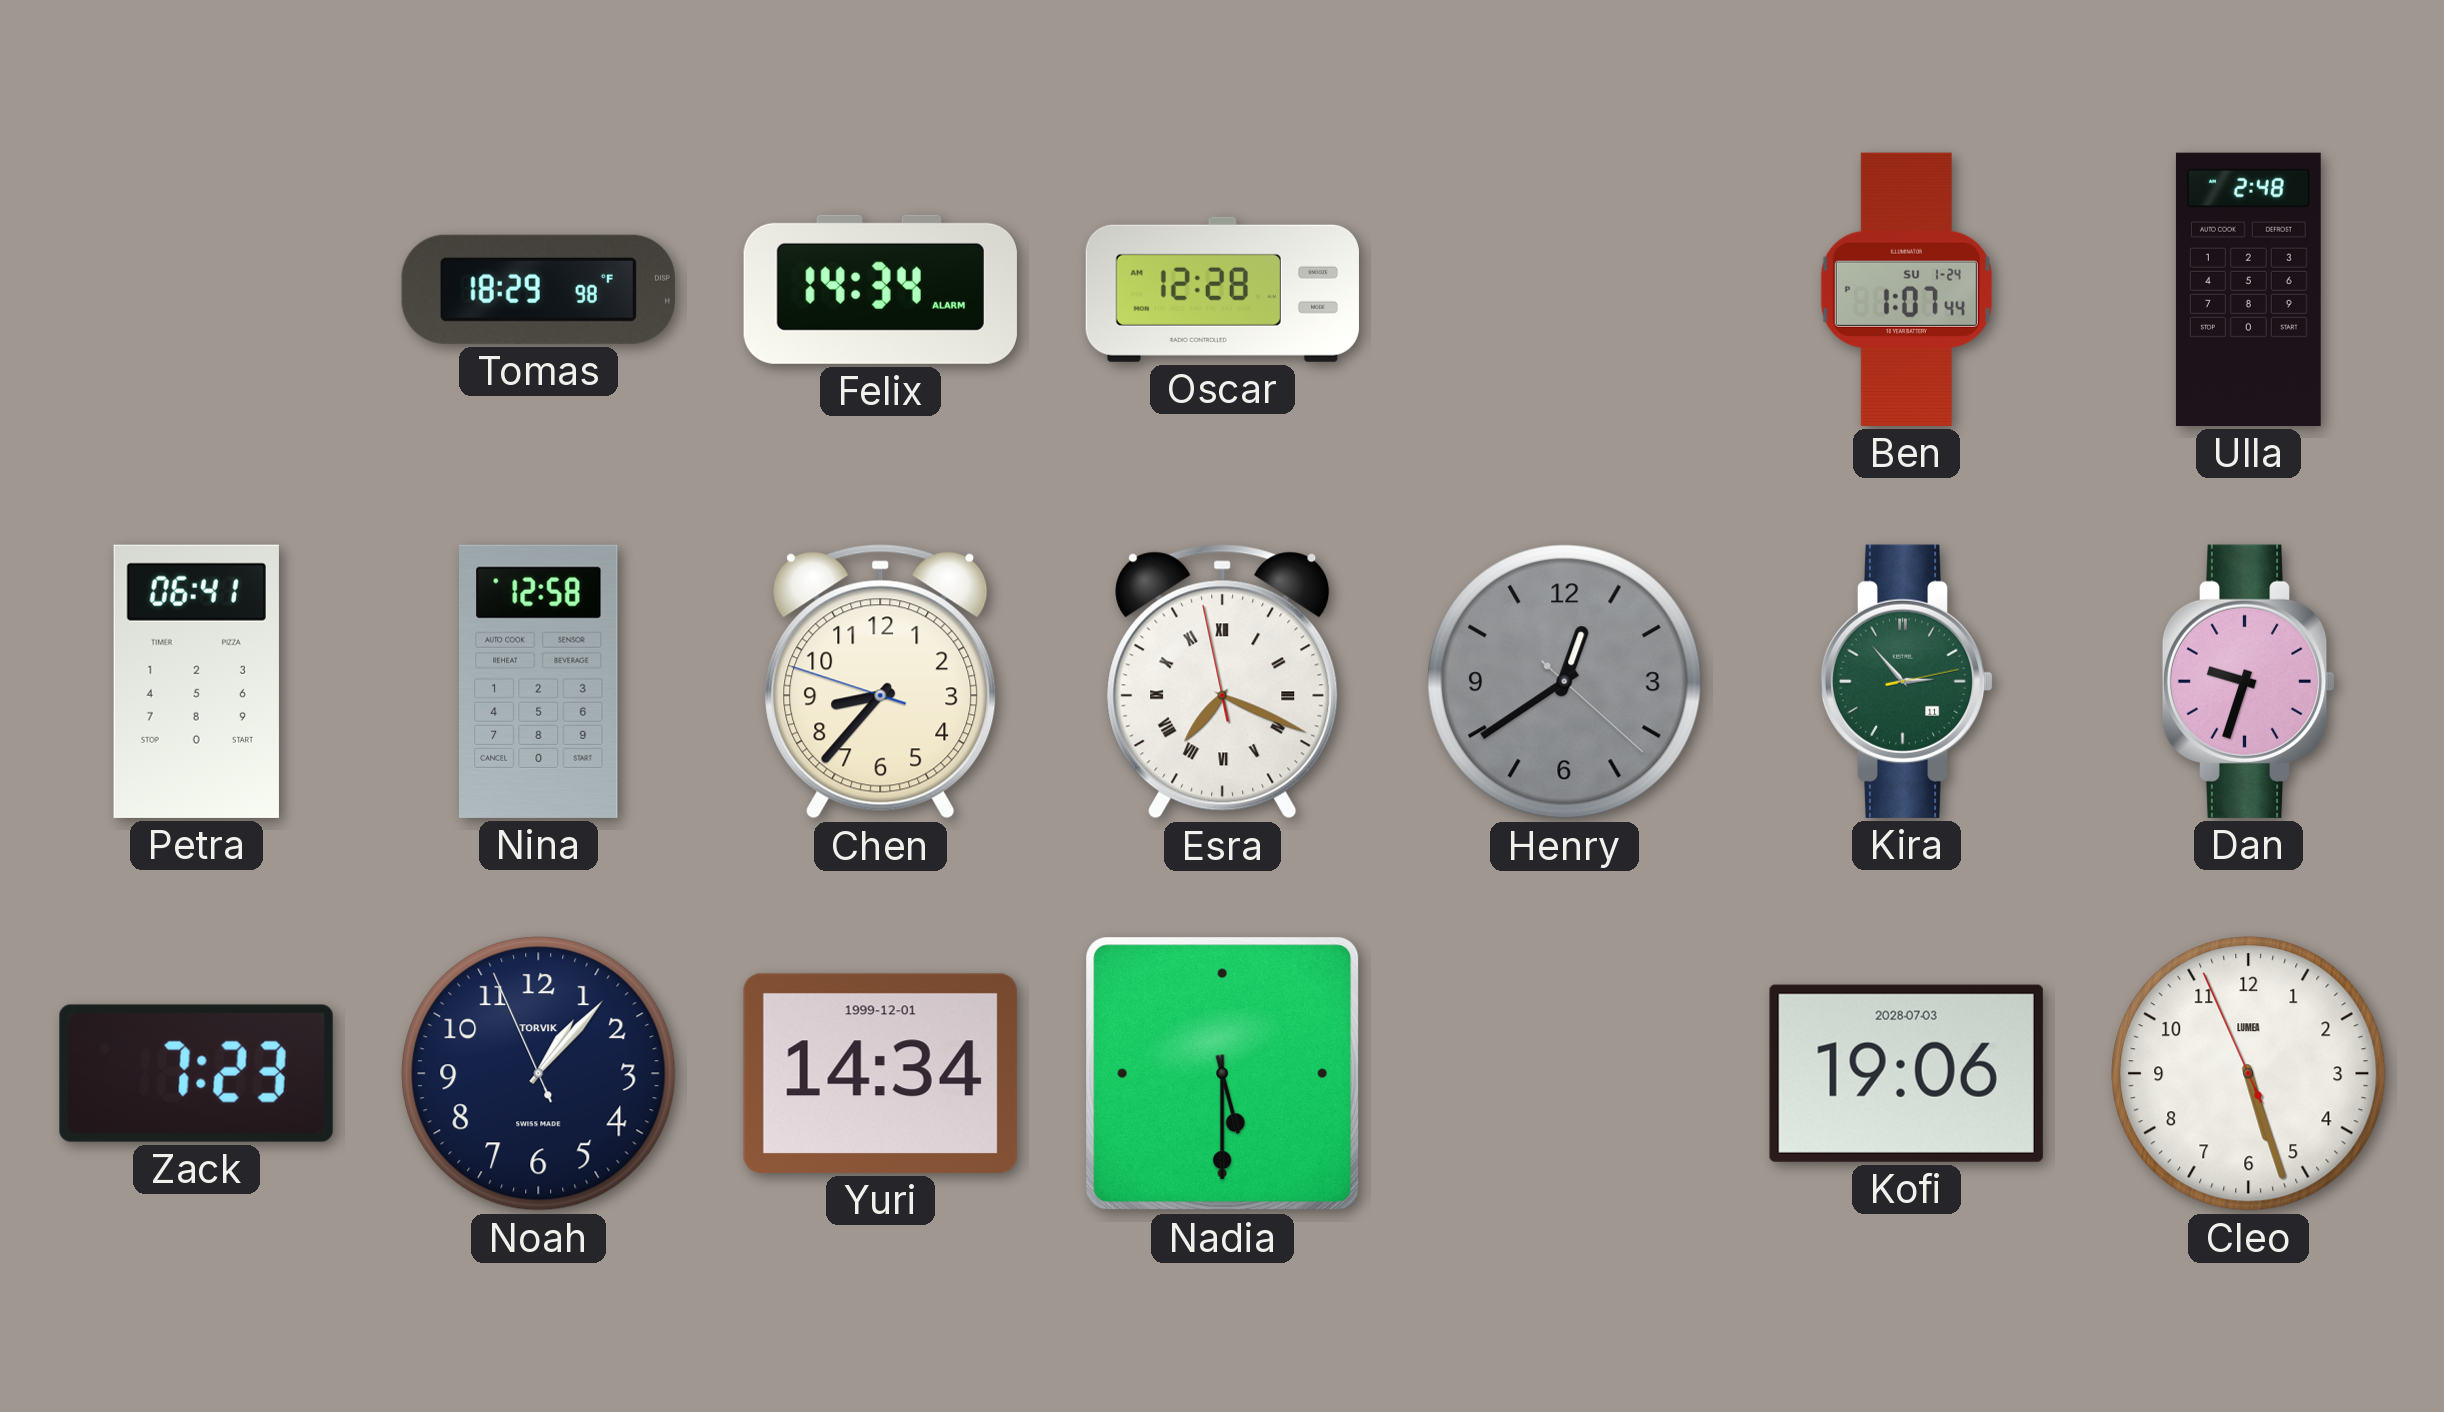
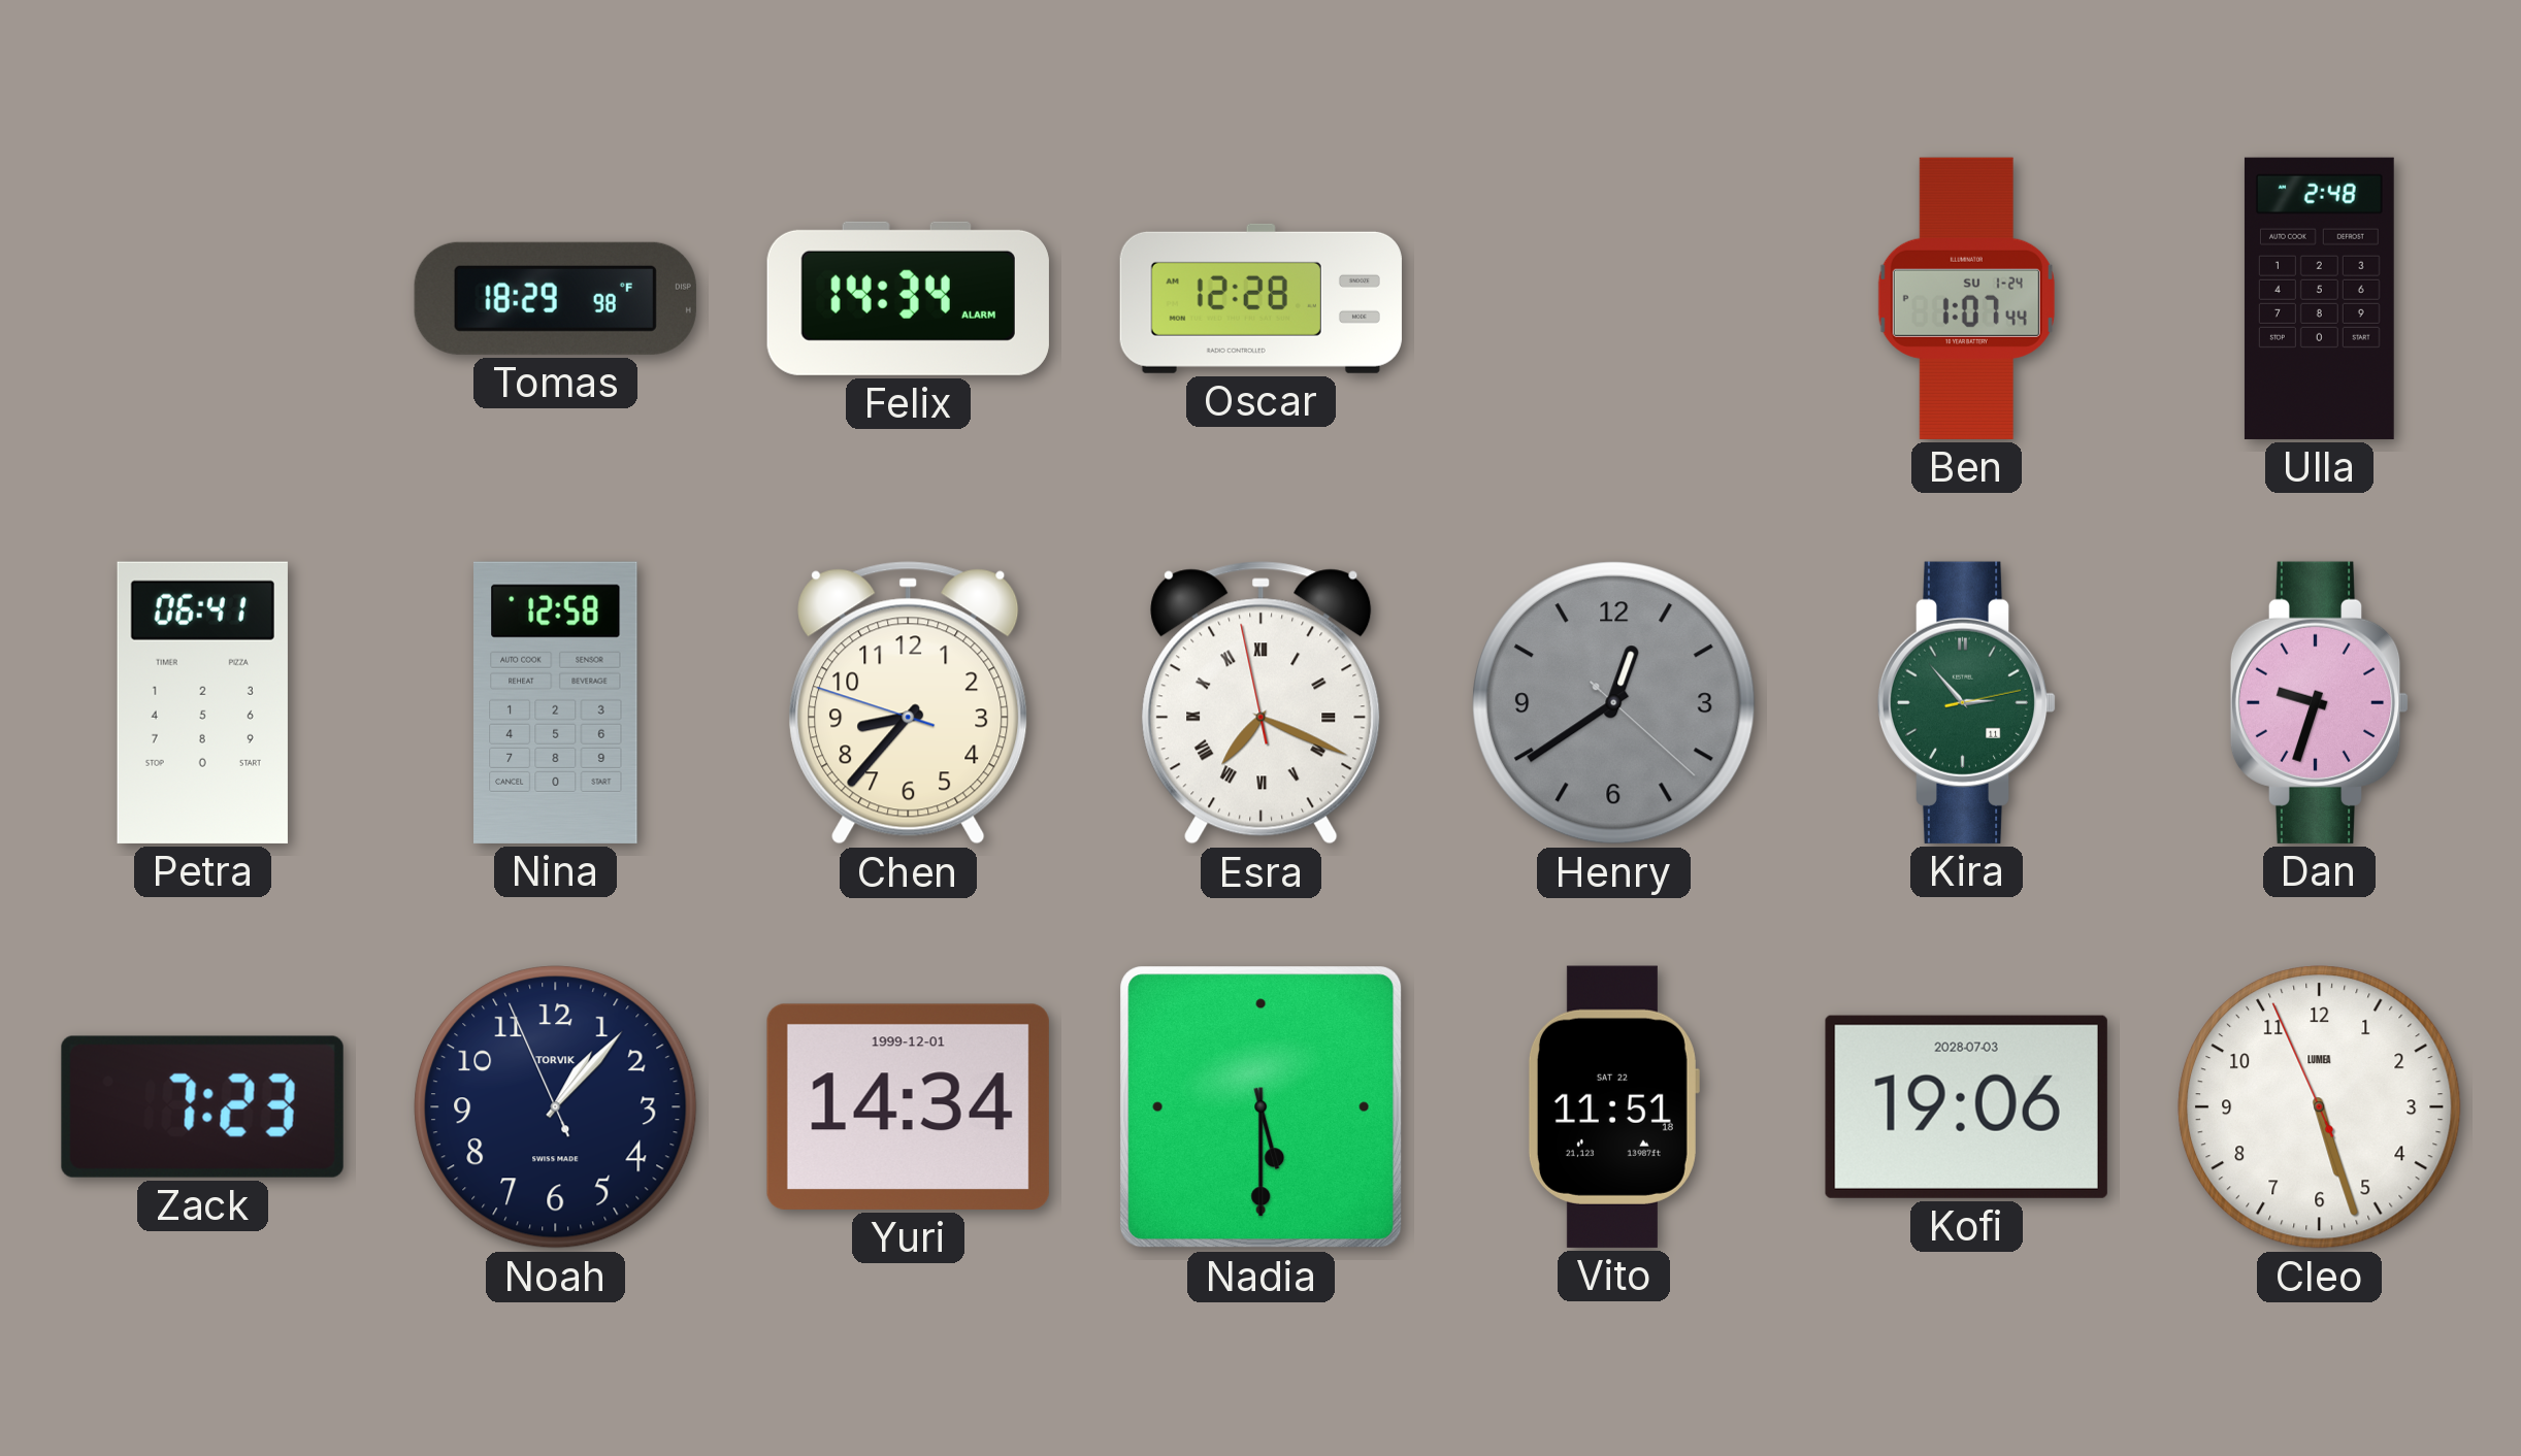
Vito: none -> 11:51 (1613, 1106)
